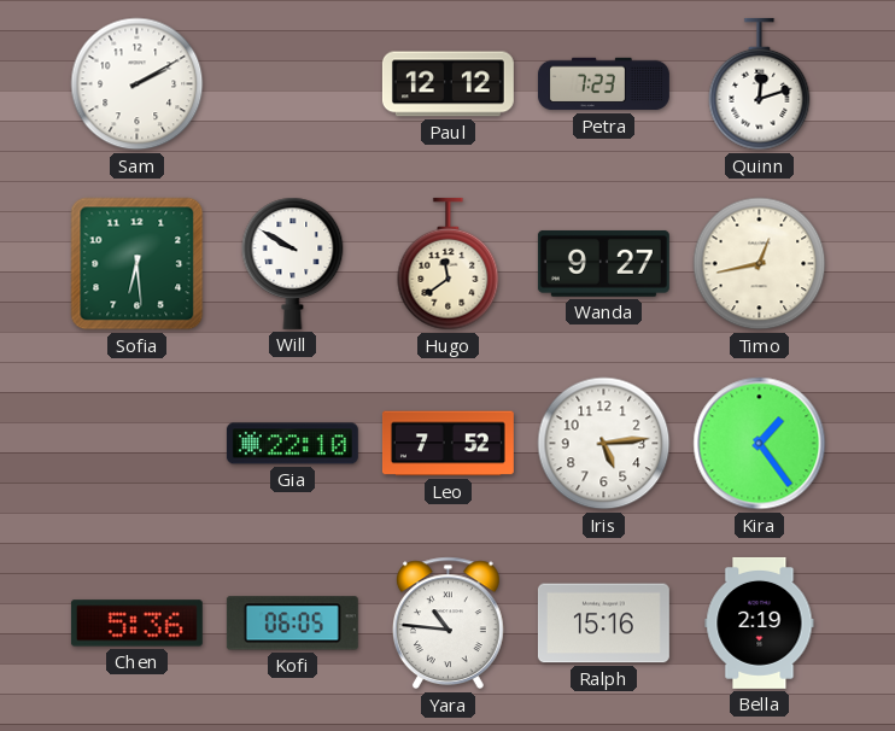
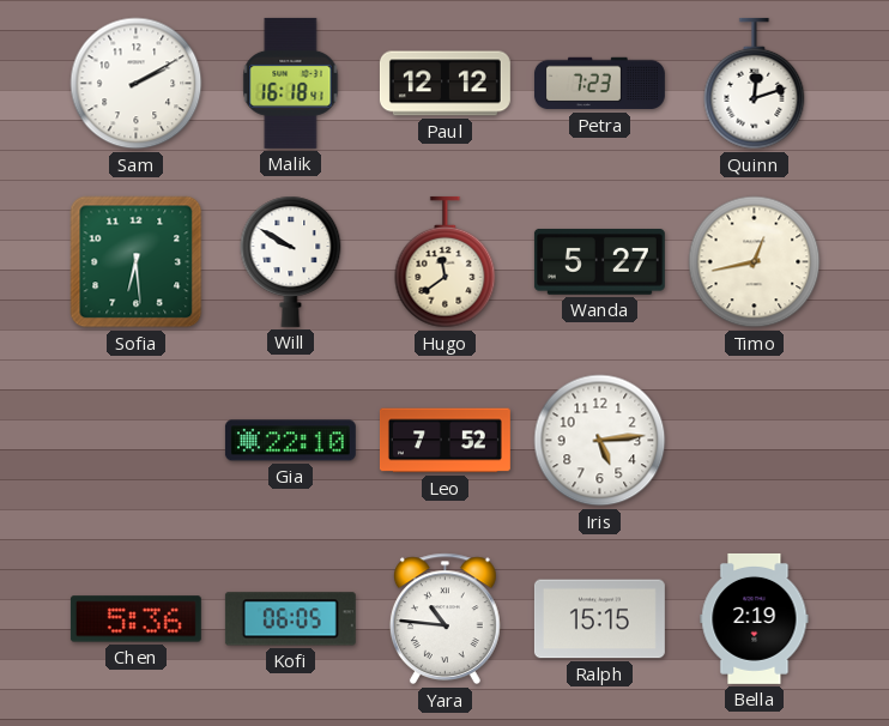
Malik: none -> 16:18 (291, 83)
Wanda: 9:27 -> 5:27 (599, 261)
Kira: 1:24 -> none (760, 444)
Ralph: 15:16 -> 15:15 (599, 619)
